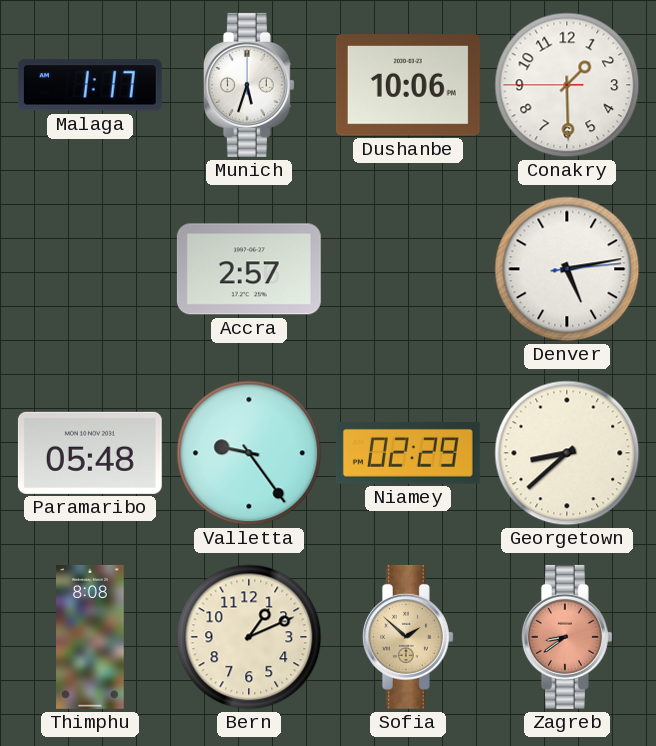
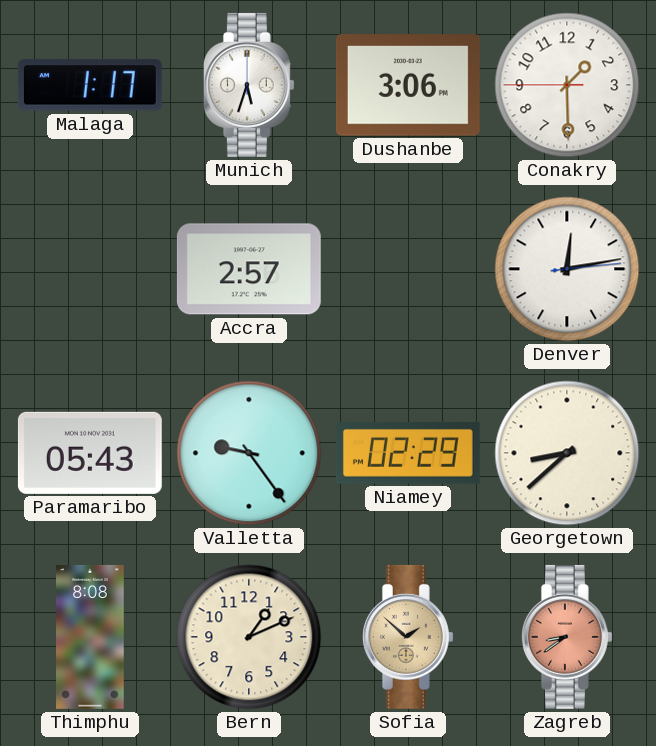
Dushanbe: 10:06 -> 3:06 (408, 85)
Denver: 5:13 -> 12:13 (567, 269)
Paramaribo: 05:48 -> 05:43 (90, 453)
